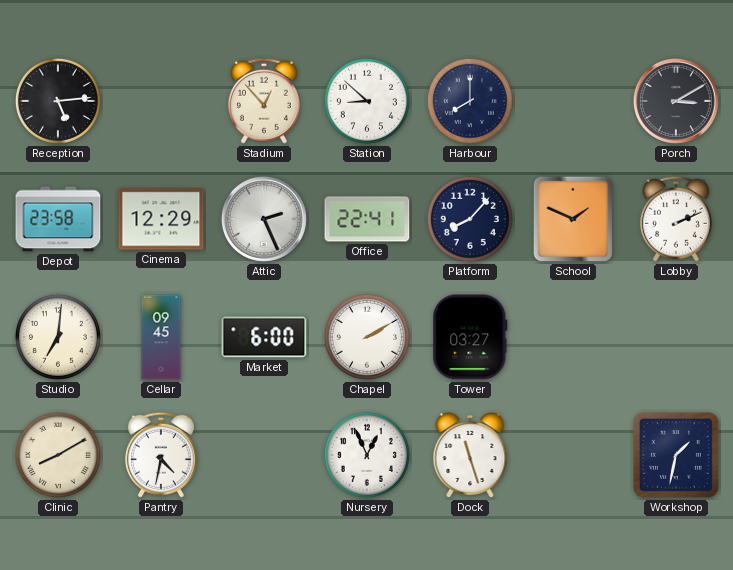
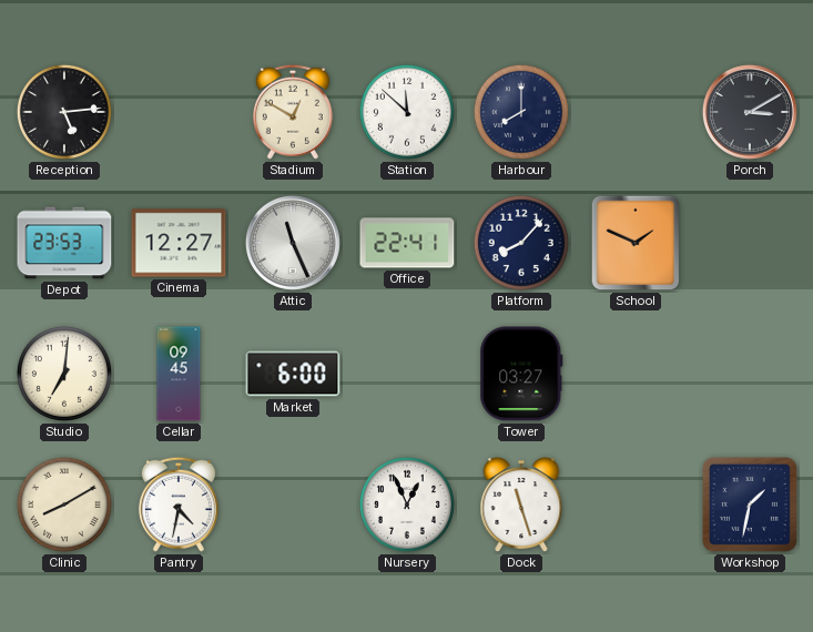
Stadium: 12:53 -> 12:50 (293, 112)
Station: 8:52 -> 11:52 (407, 112)
Depot: 23:58 -> 23:53 (64, 243)
Cinema: 12:29 -> 12:27 (179, 243)
Attic: 2:26 -> 11:26 (293, 243)
Lobby: 2:11 -> none (676, 219)
Chapel: 2:10 -> none (367, 337)
